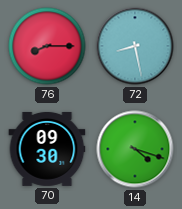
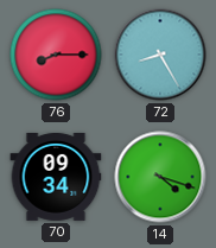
72: 8:28 -> 8:25 (160, 55)
70: 09:30 -> 09:34 (56, 177)
